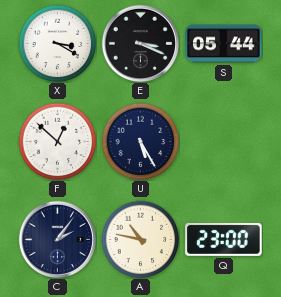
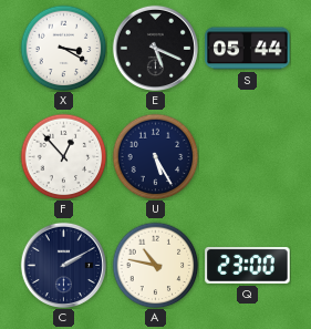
E: 3:19 -> 5:19 (155, 48)
F: 12:52 -> 12:53 (63, 156)
C: 2:06 -> 2:10 (63, 265)
